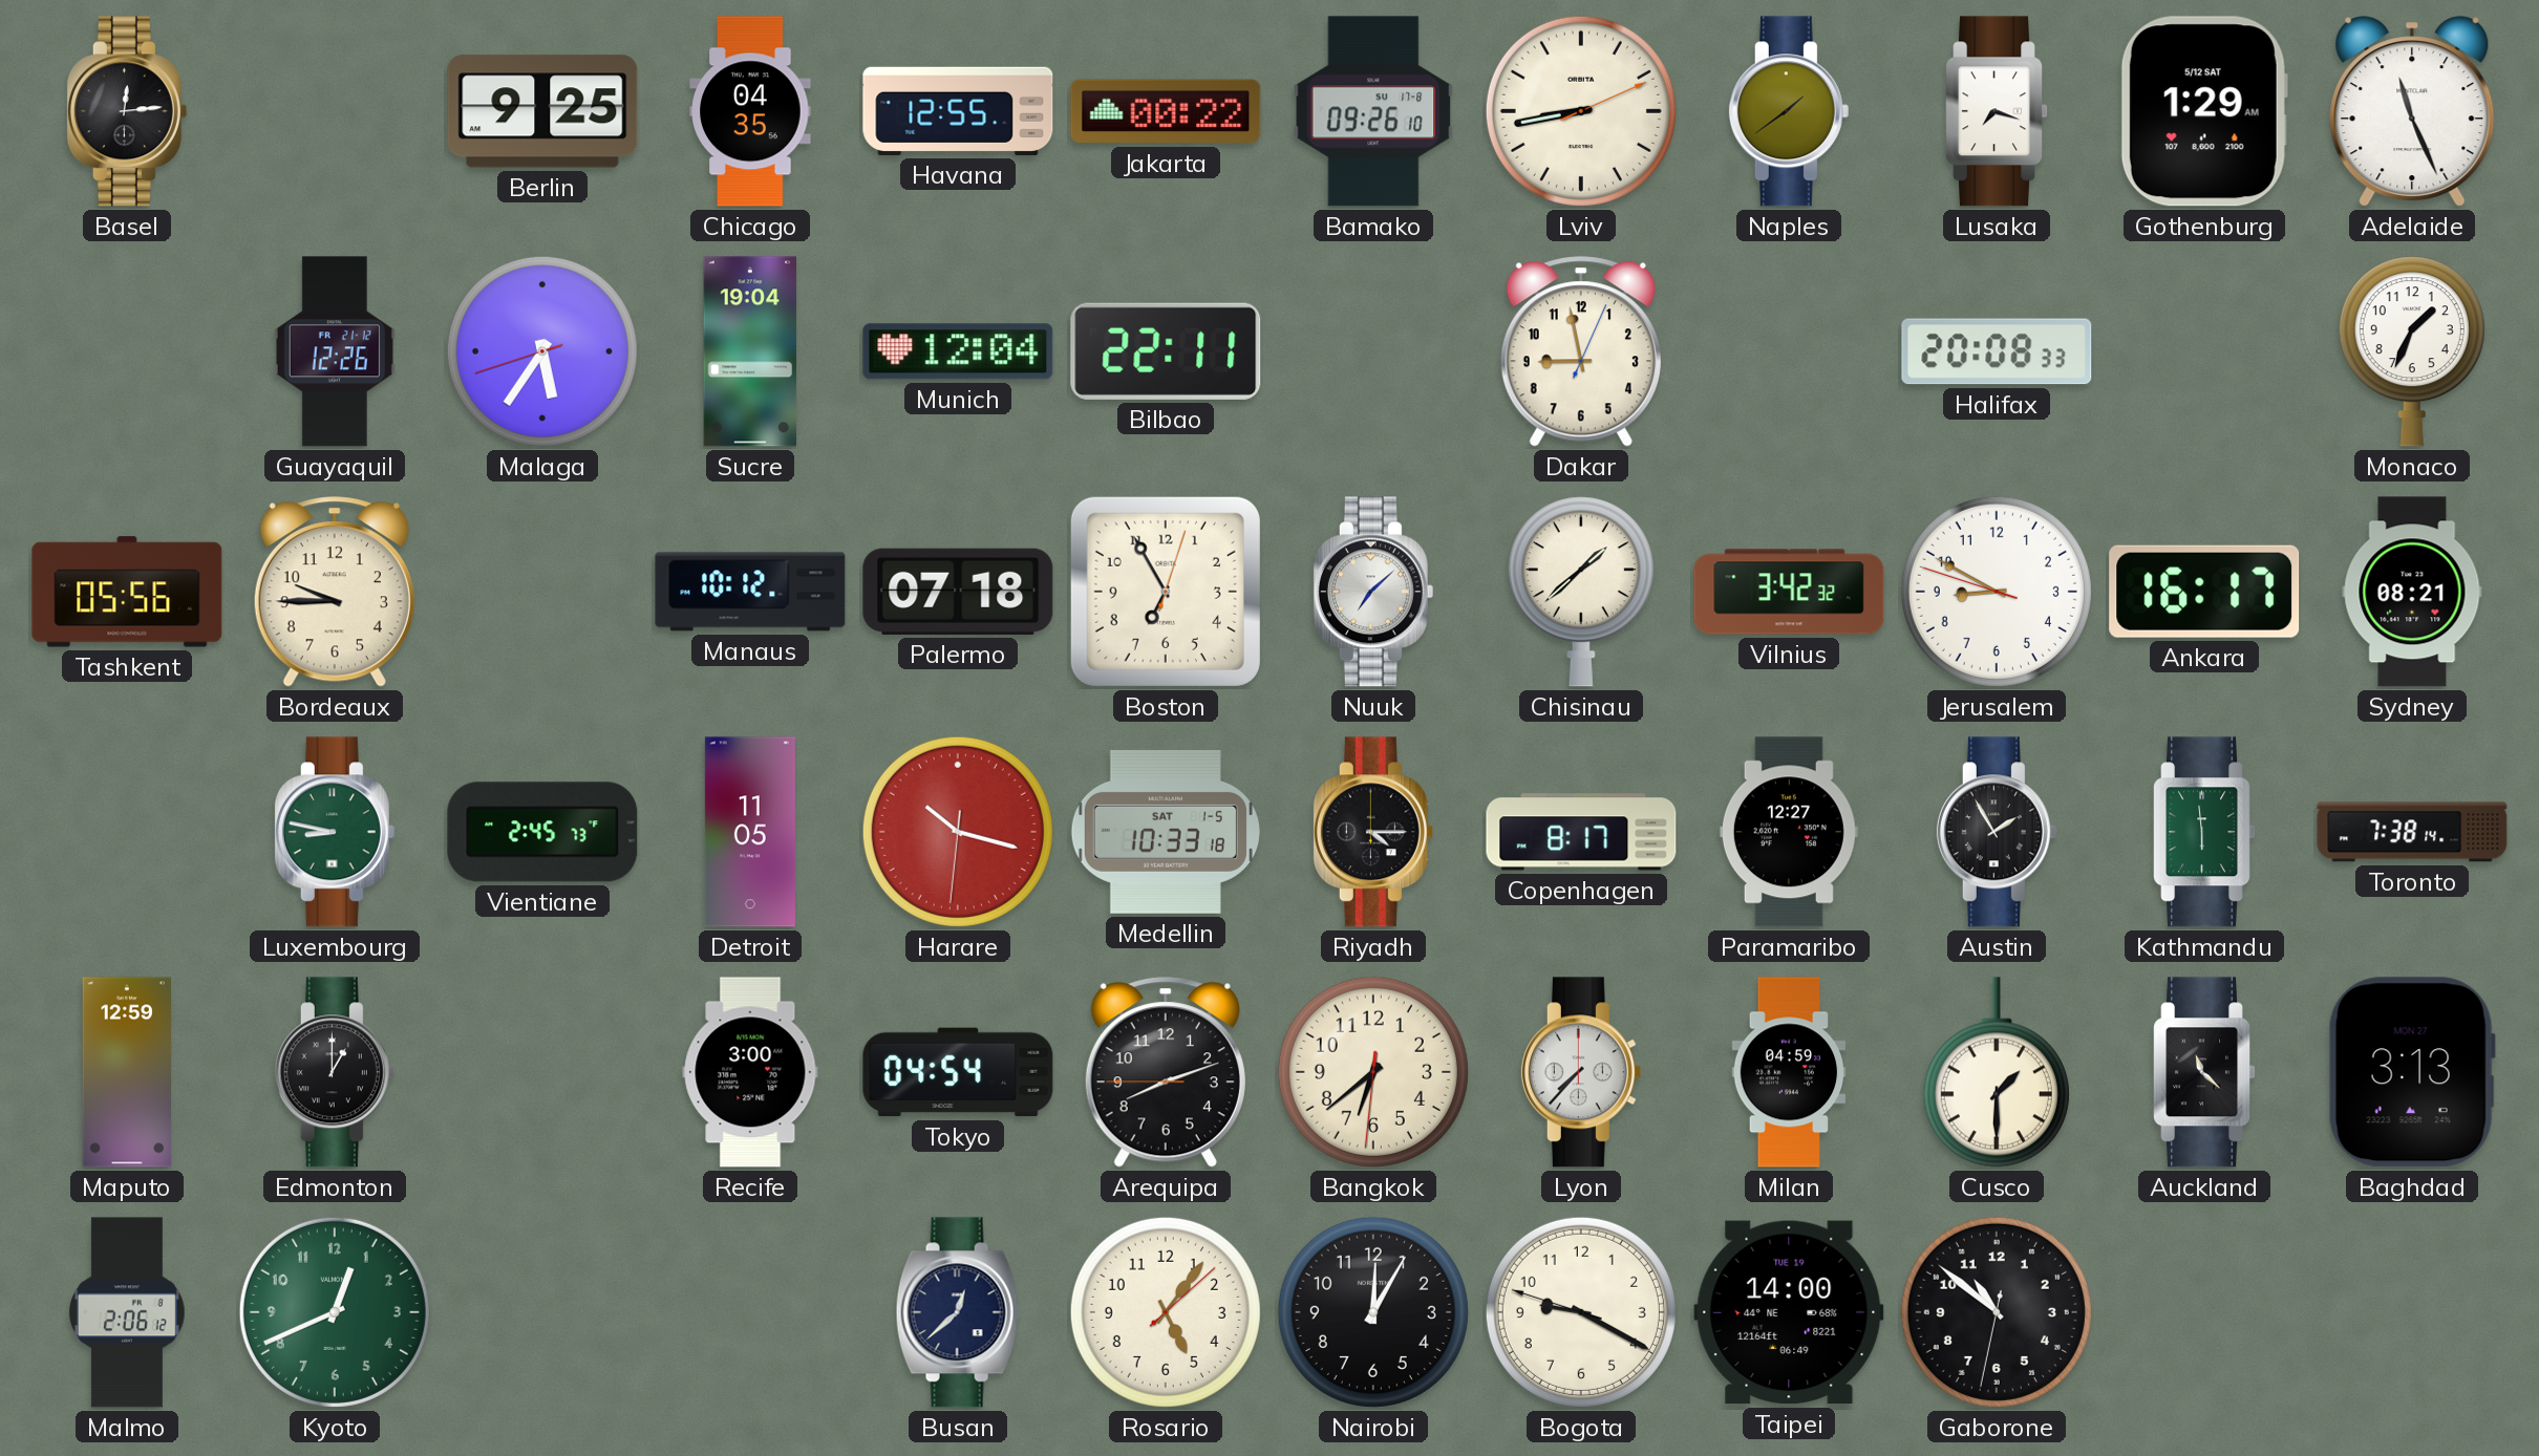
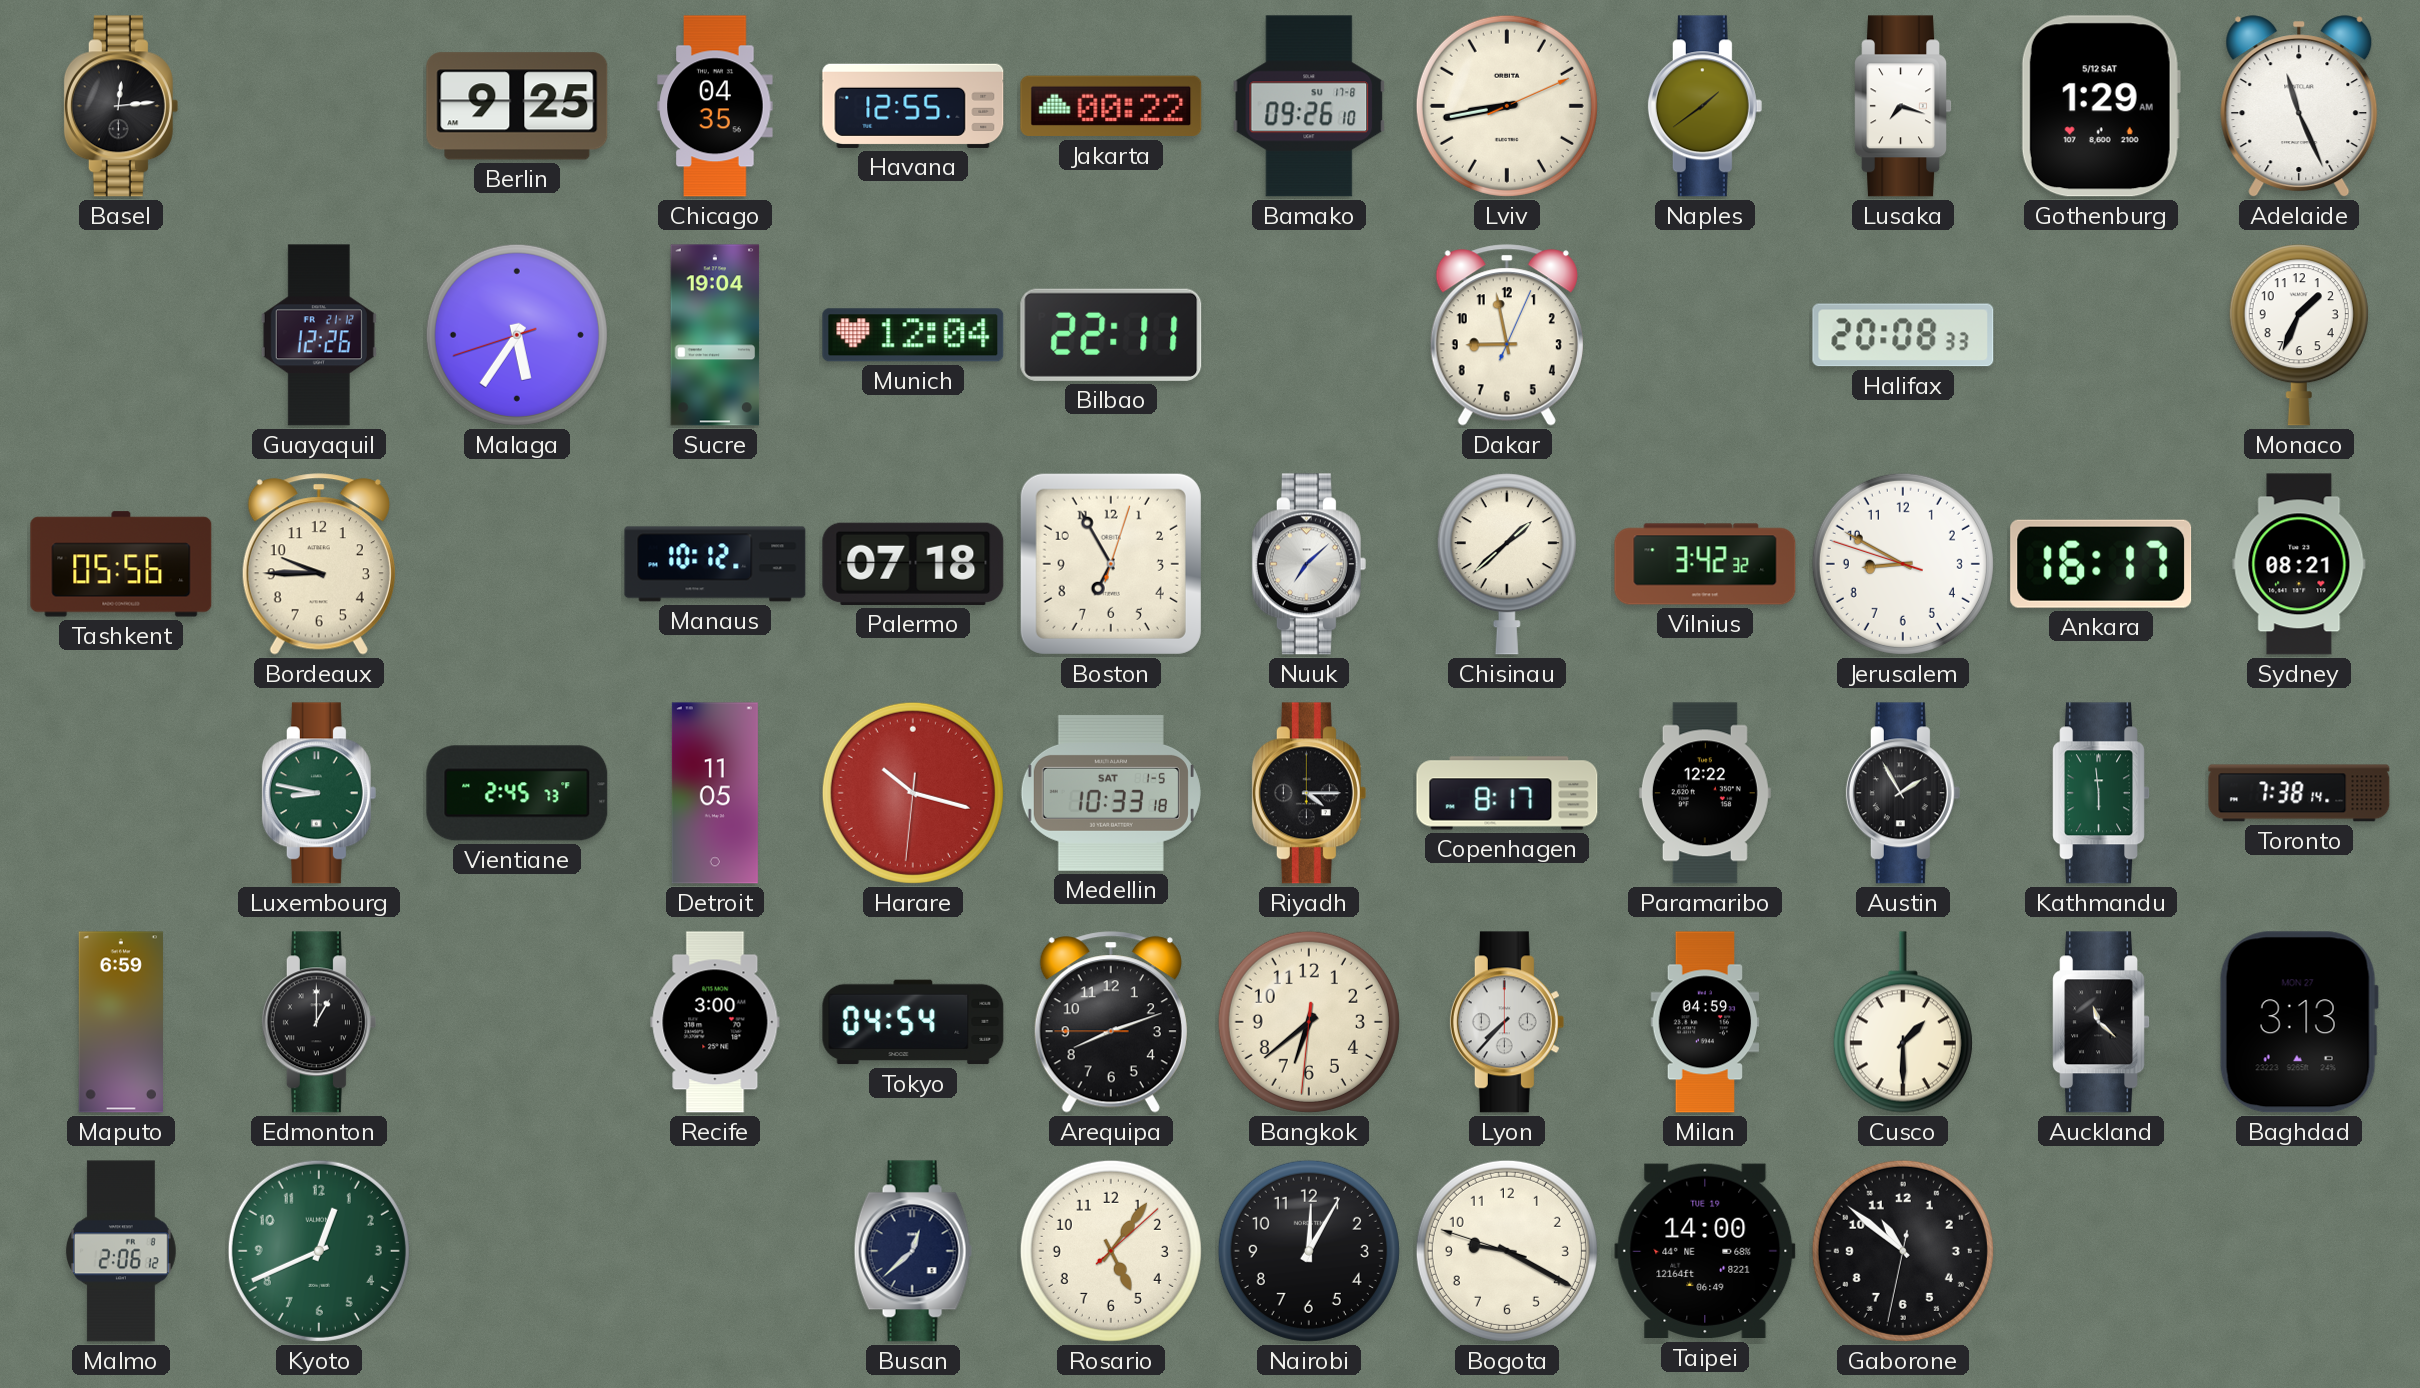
Paramaribo: 12:27 -> 12:22 (1705, 793)
Maputo: 12:59 -> 6:59 (120, 1022)
